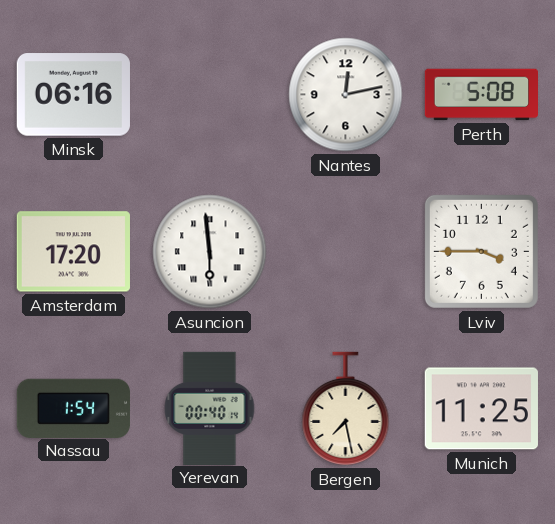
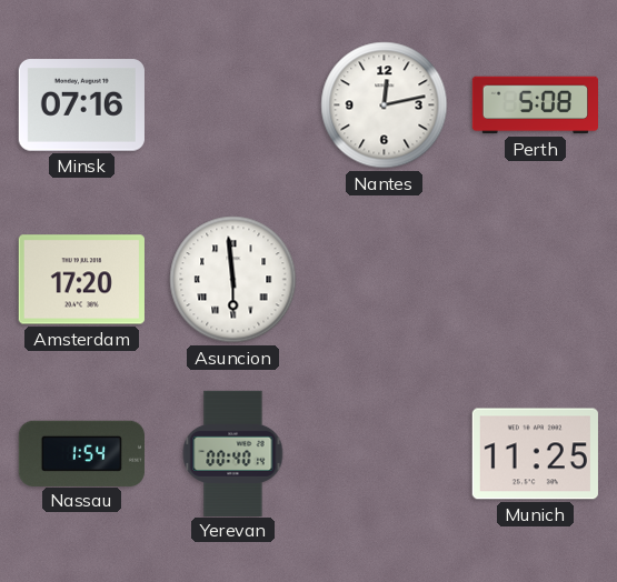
Minsk: 06:16 -> 07:16 (81, 106)
Lviv: 3:45 -> none (481, 251)
Bergen: 7:28 -> none (346, 409)
